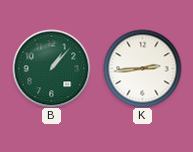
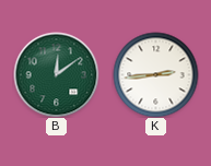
B: 1:07 -> 12:09 (56, 74)
